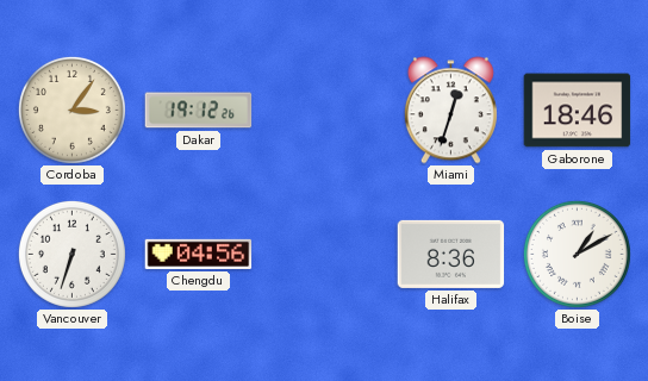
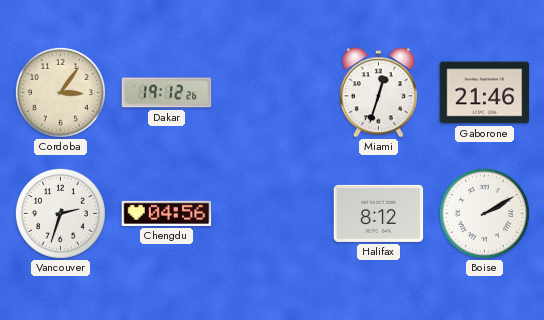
Gaborone: 18:46 -> 21:46 (485, 93)
Vancouver: 6:33 -> 2:33 (60, 213)
Halifax: 8:36 -> 8:12 (379, 213)
Boise: 1:10 -> 2:10 (484, 213)
